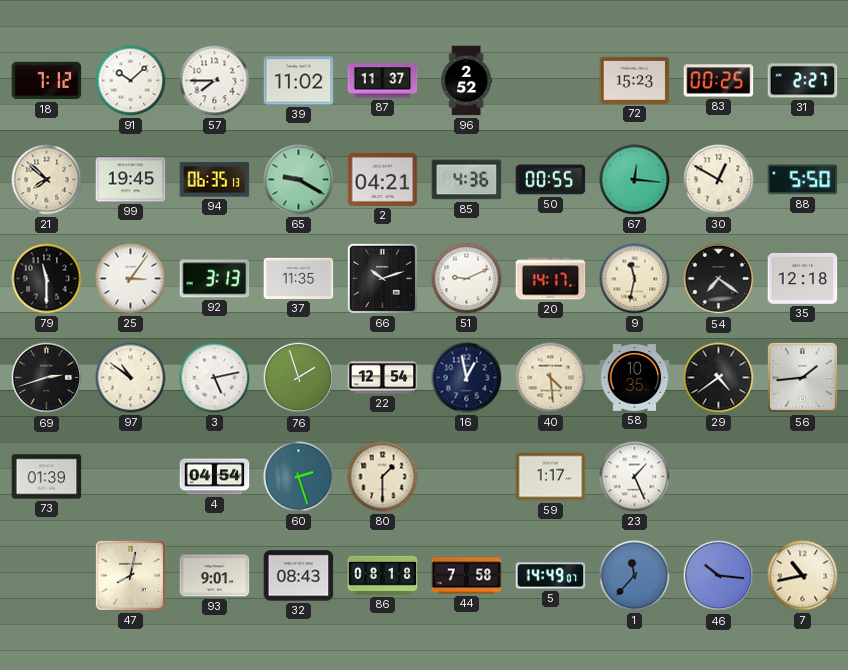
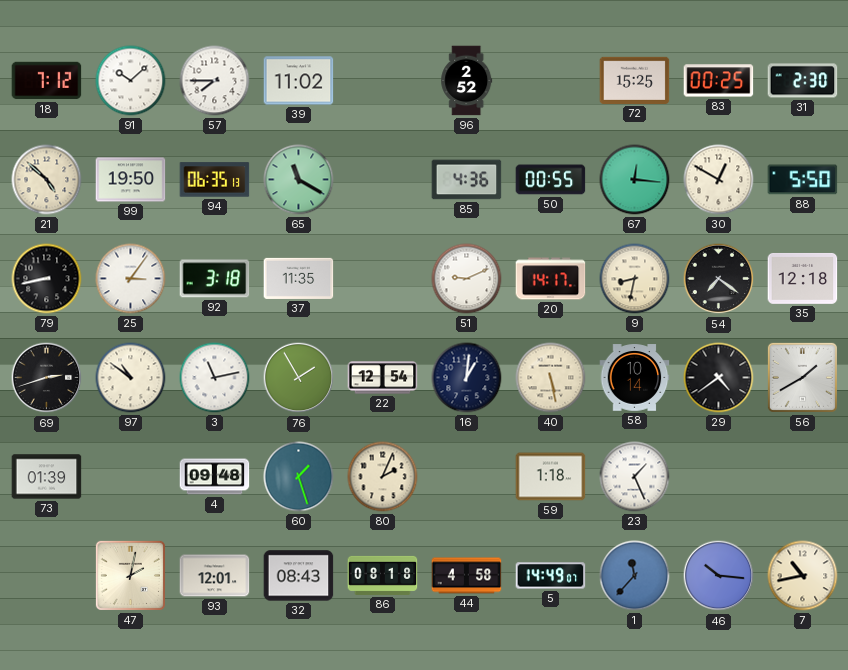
87: 11:37 -> none (383, 81)
72: 15:23 -> 15:25 (635, 80)
31: 2:27 -> 2:30 (803, 81)
21: 7:52 -> 4:52 (47, 180)
99: 19:45 -> 19:50 (131, 180)
65: 9:20 -> 11:20 (299, 180)
2: 04:21 -> none (383, 179)
79: 11:30 -> 8:43 (47, 279)
92: 3:13 -> 3:18 (215, 279)
66: 10:12 -> none (382, 278)
9: 11:32 -> 8:32 (635, 279)
3: 5:13 -> 11:13 (215, 378)
76: 1:57 -> 1:55 (299, 378)
16: 12:58 -> 1:01 (467, 378)
40: 4:29 -> 5:28 (551, 378)
58: 10:35 -> 10:14 (635, 378)
56: 1:44 -> 1:40 (802, 377)
4: 04:54 -> 09:48 (215, 477)
60: 2:27 -> 1:27 (299, 477)
80: 1:30 -> 2:04 (383, 477)
59: 1:17 -> 1:18 (551, 477)
47: 8:02 -> 2:02 (130, 575)
93: 9:01 -> 12:01 (215, 576)
44: 7:58 -> 4:58 (467, 576)
